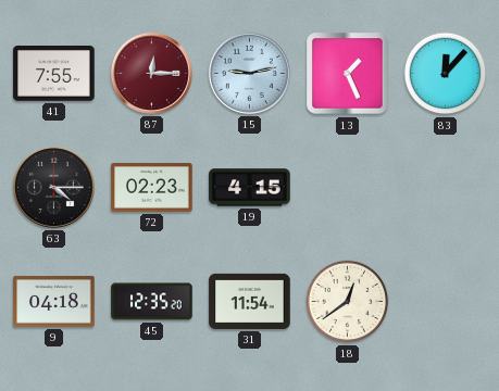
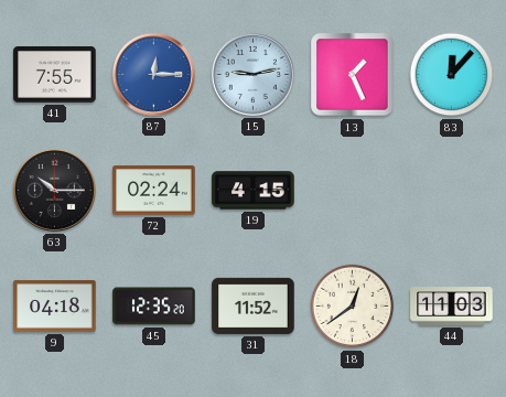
87 dial: burgundy -> blue (153, 74)
63: 4:15 -> 10:15 (54, 190)
72: 02:23 -> 02:24 (154, 191)
31: 11:54 -> 11:52 (254, 305)
44: none -> 11:03 (452, 307)
